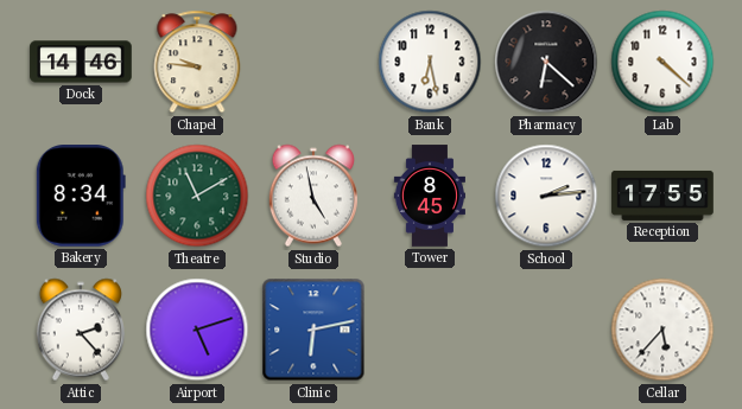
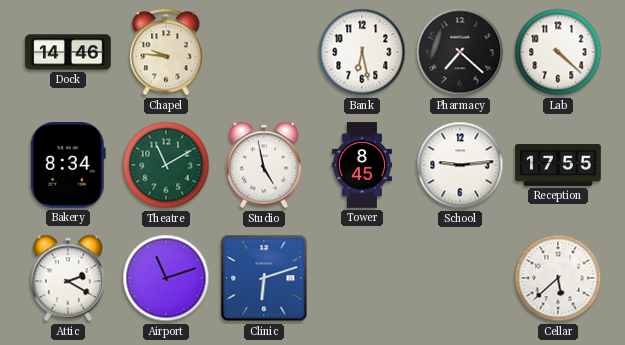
Pharmacy: 6:22 -> 7:22 (460, 52)
School: 2:14 -> 9:14 (460, 165)
Attic: 2:23 -> 2:20 (67, 278)
Airport: 5:12 -> 11:12 (166, 278)
Clinic: 6:13 -> 6:12 (264, 278)
Cellar: 5:37 -> 5:38 (558, 278)
